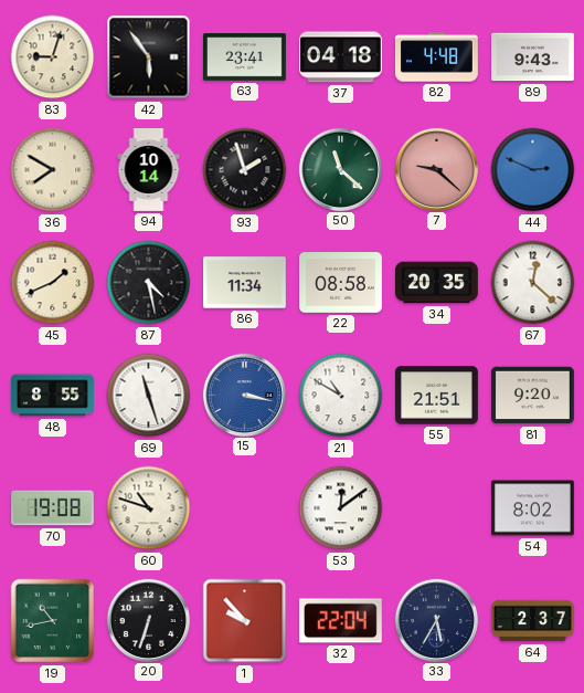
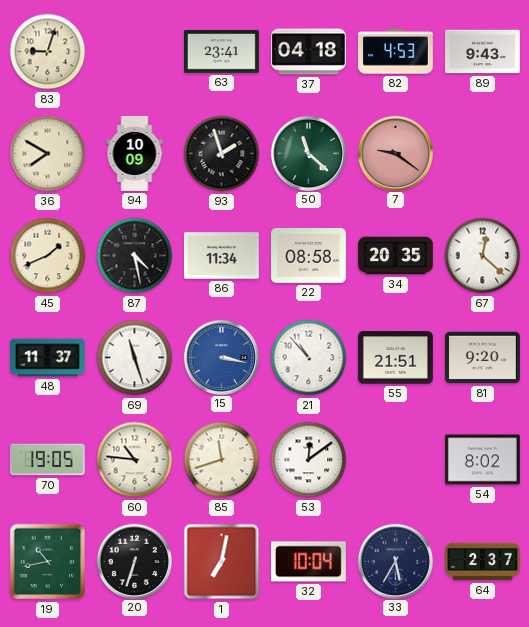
42: 5:54 -> none (149, 57)
82: 4:48 -> 4:53 (395, 52)
94: 10:14 -> 10:09 (135, 154)
7: 9:22 -> 9:21 (395, 153)
44: 2:49 -> none (533, 170)
48: 8:55 -> 11:37 (48, 358)
21: 10:50 -> 10:53 (309, 358)
70: 19:08 -> 19:05 (48, 460)
60: 10:48 -> 10:46 (135, 460)
85: none -> 11:42 (222, 460)
1: 9:53 -> 7:02 (222, 562)
32: 22:04 -> 10:04 (308, 562)
